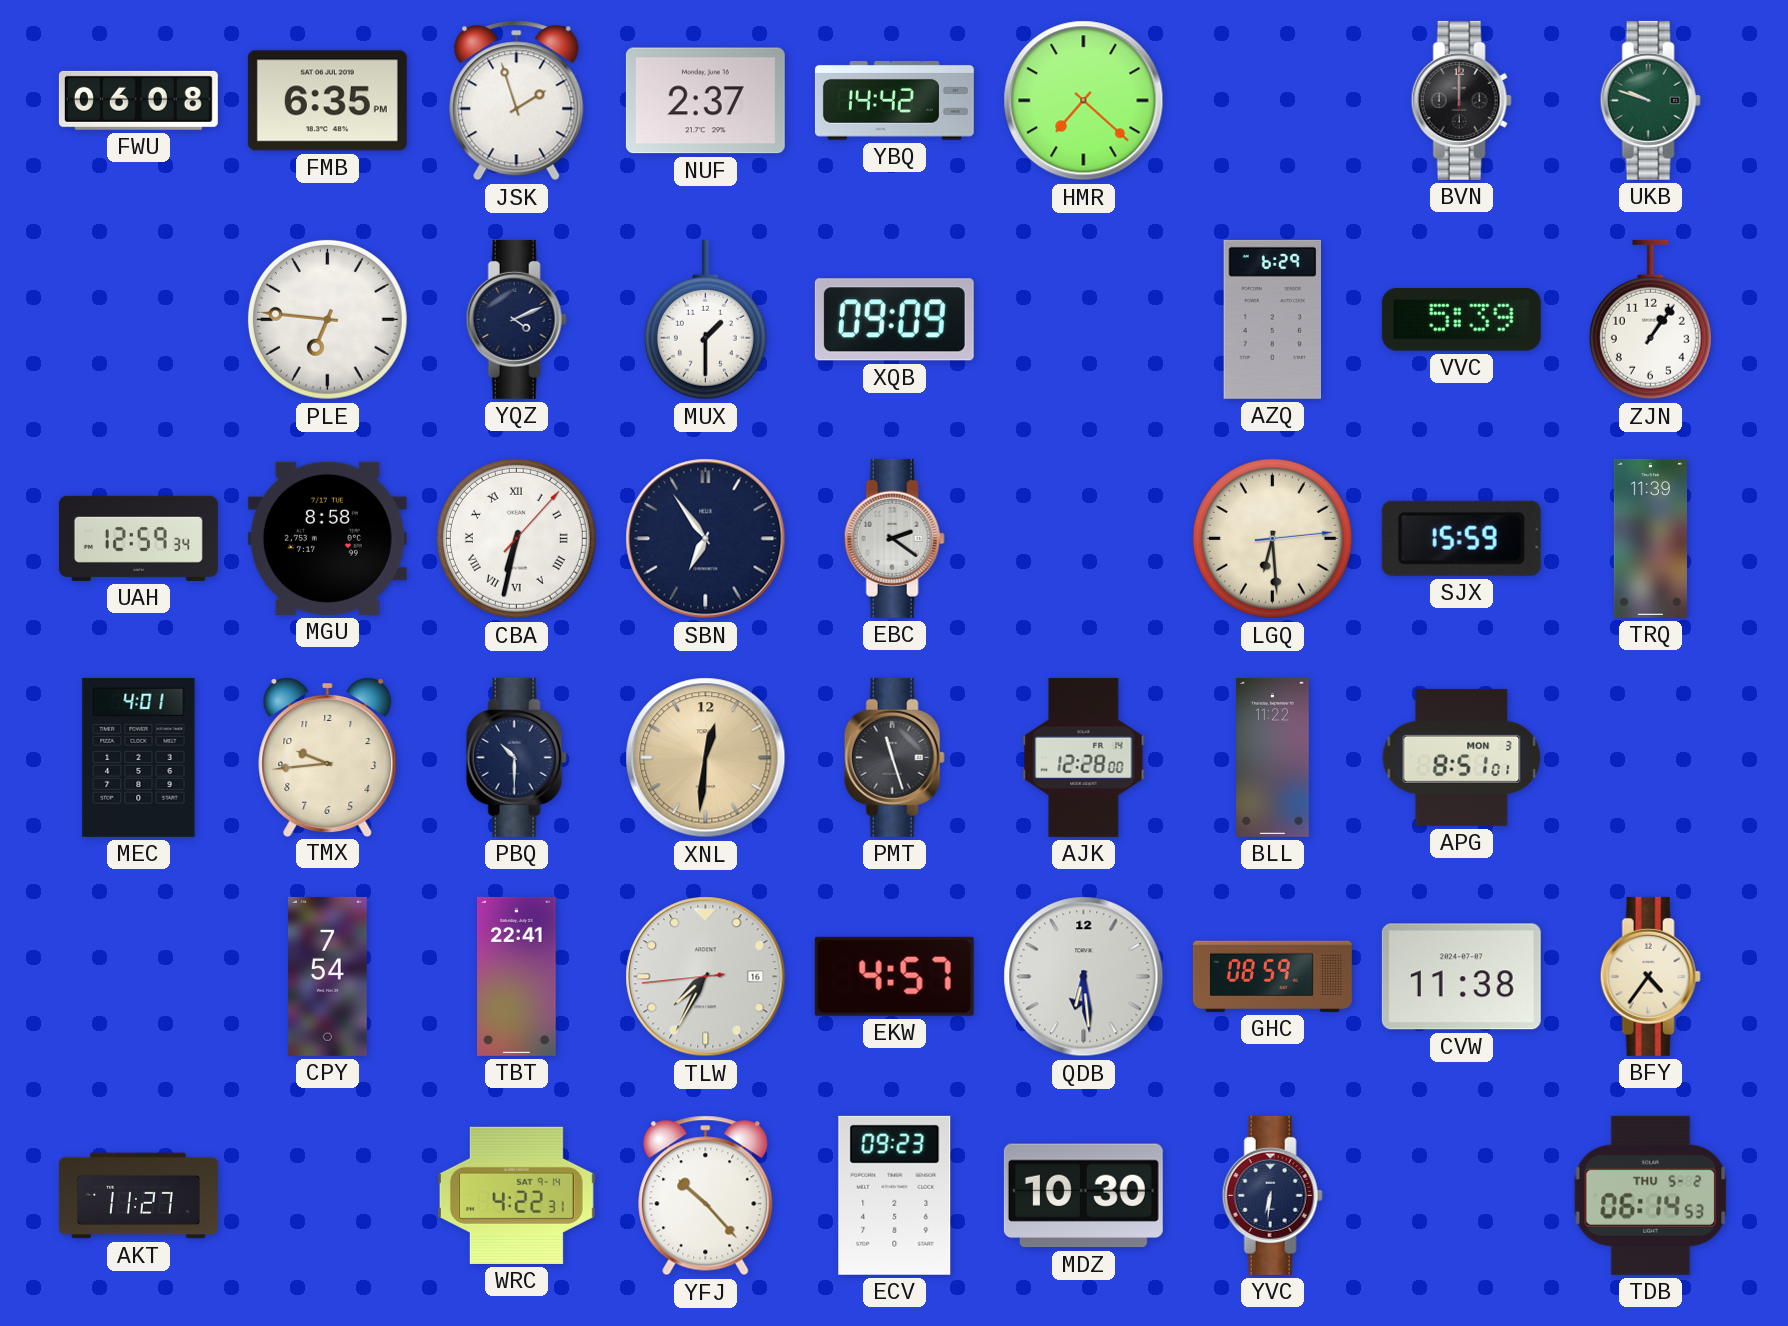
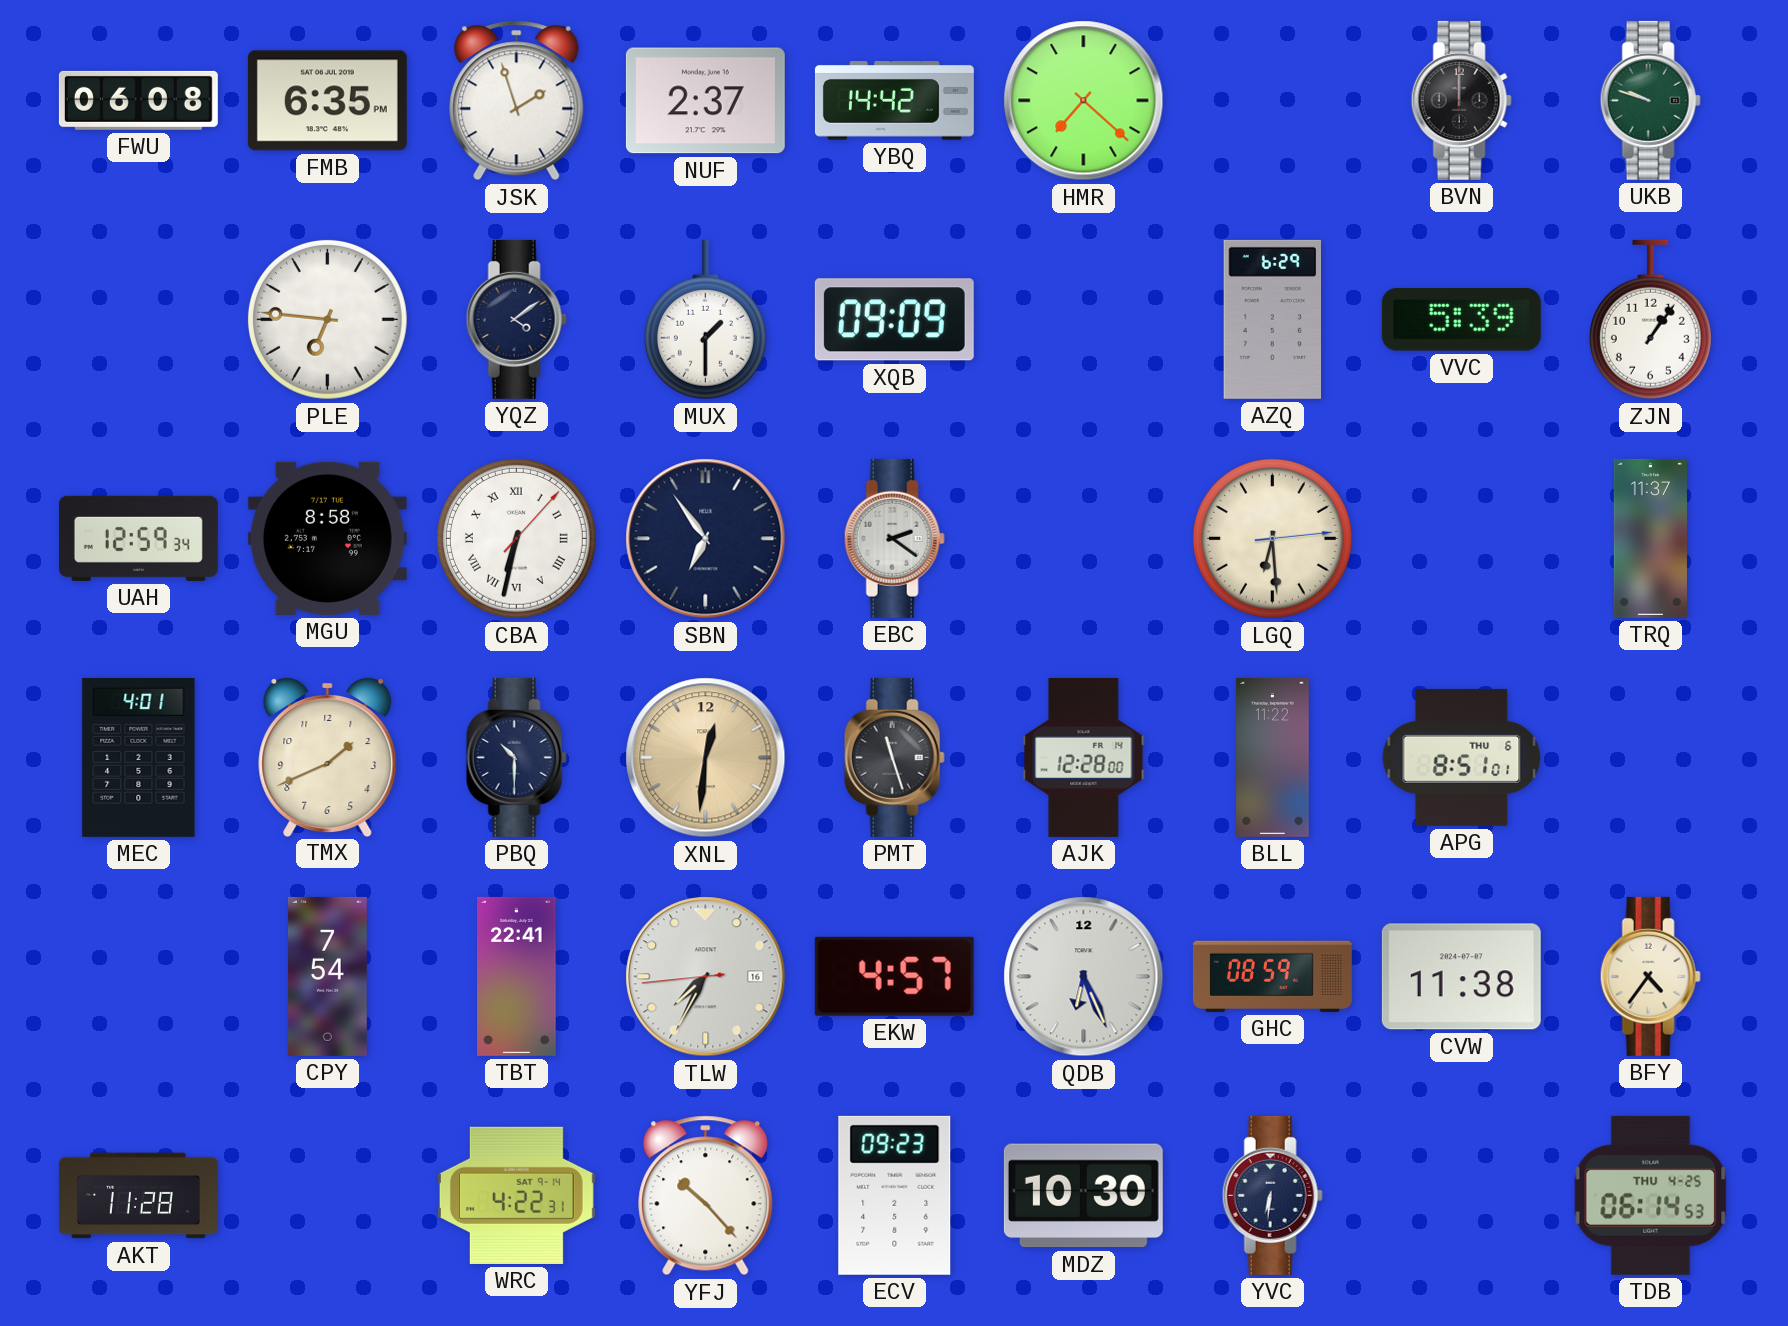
YQZ: 4:11 -> 4:09 (516, 319)
SJX: 15:59 -> none (1461, 538)
TRQ: 11:39 -> 11:37 (1650, 538)
TMX: 9:44 -> 1:41 (328, 757)
APG date: MON 3 -> THU 6 (1462, 757)
QDB: 6:29 -> 6:26 (1084, 977)
AKT: 11:27 -> 11:28 (138, 1196)
TDB date: THU 5-2 -> THU 4-25 (1651, 1195)
